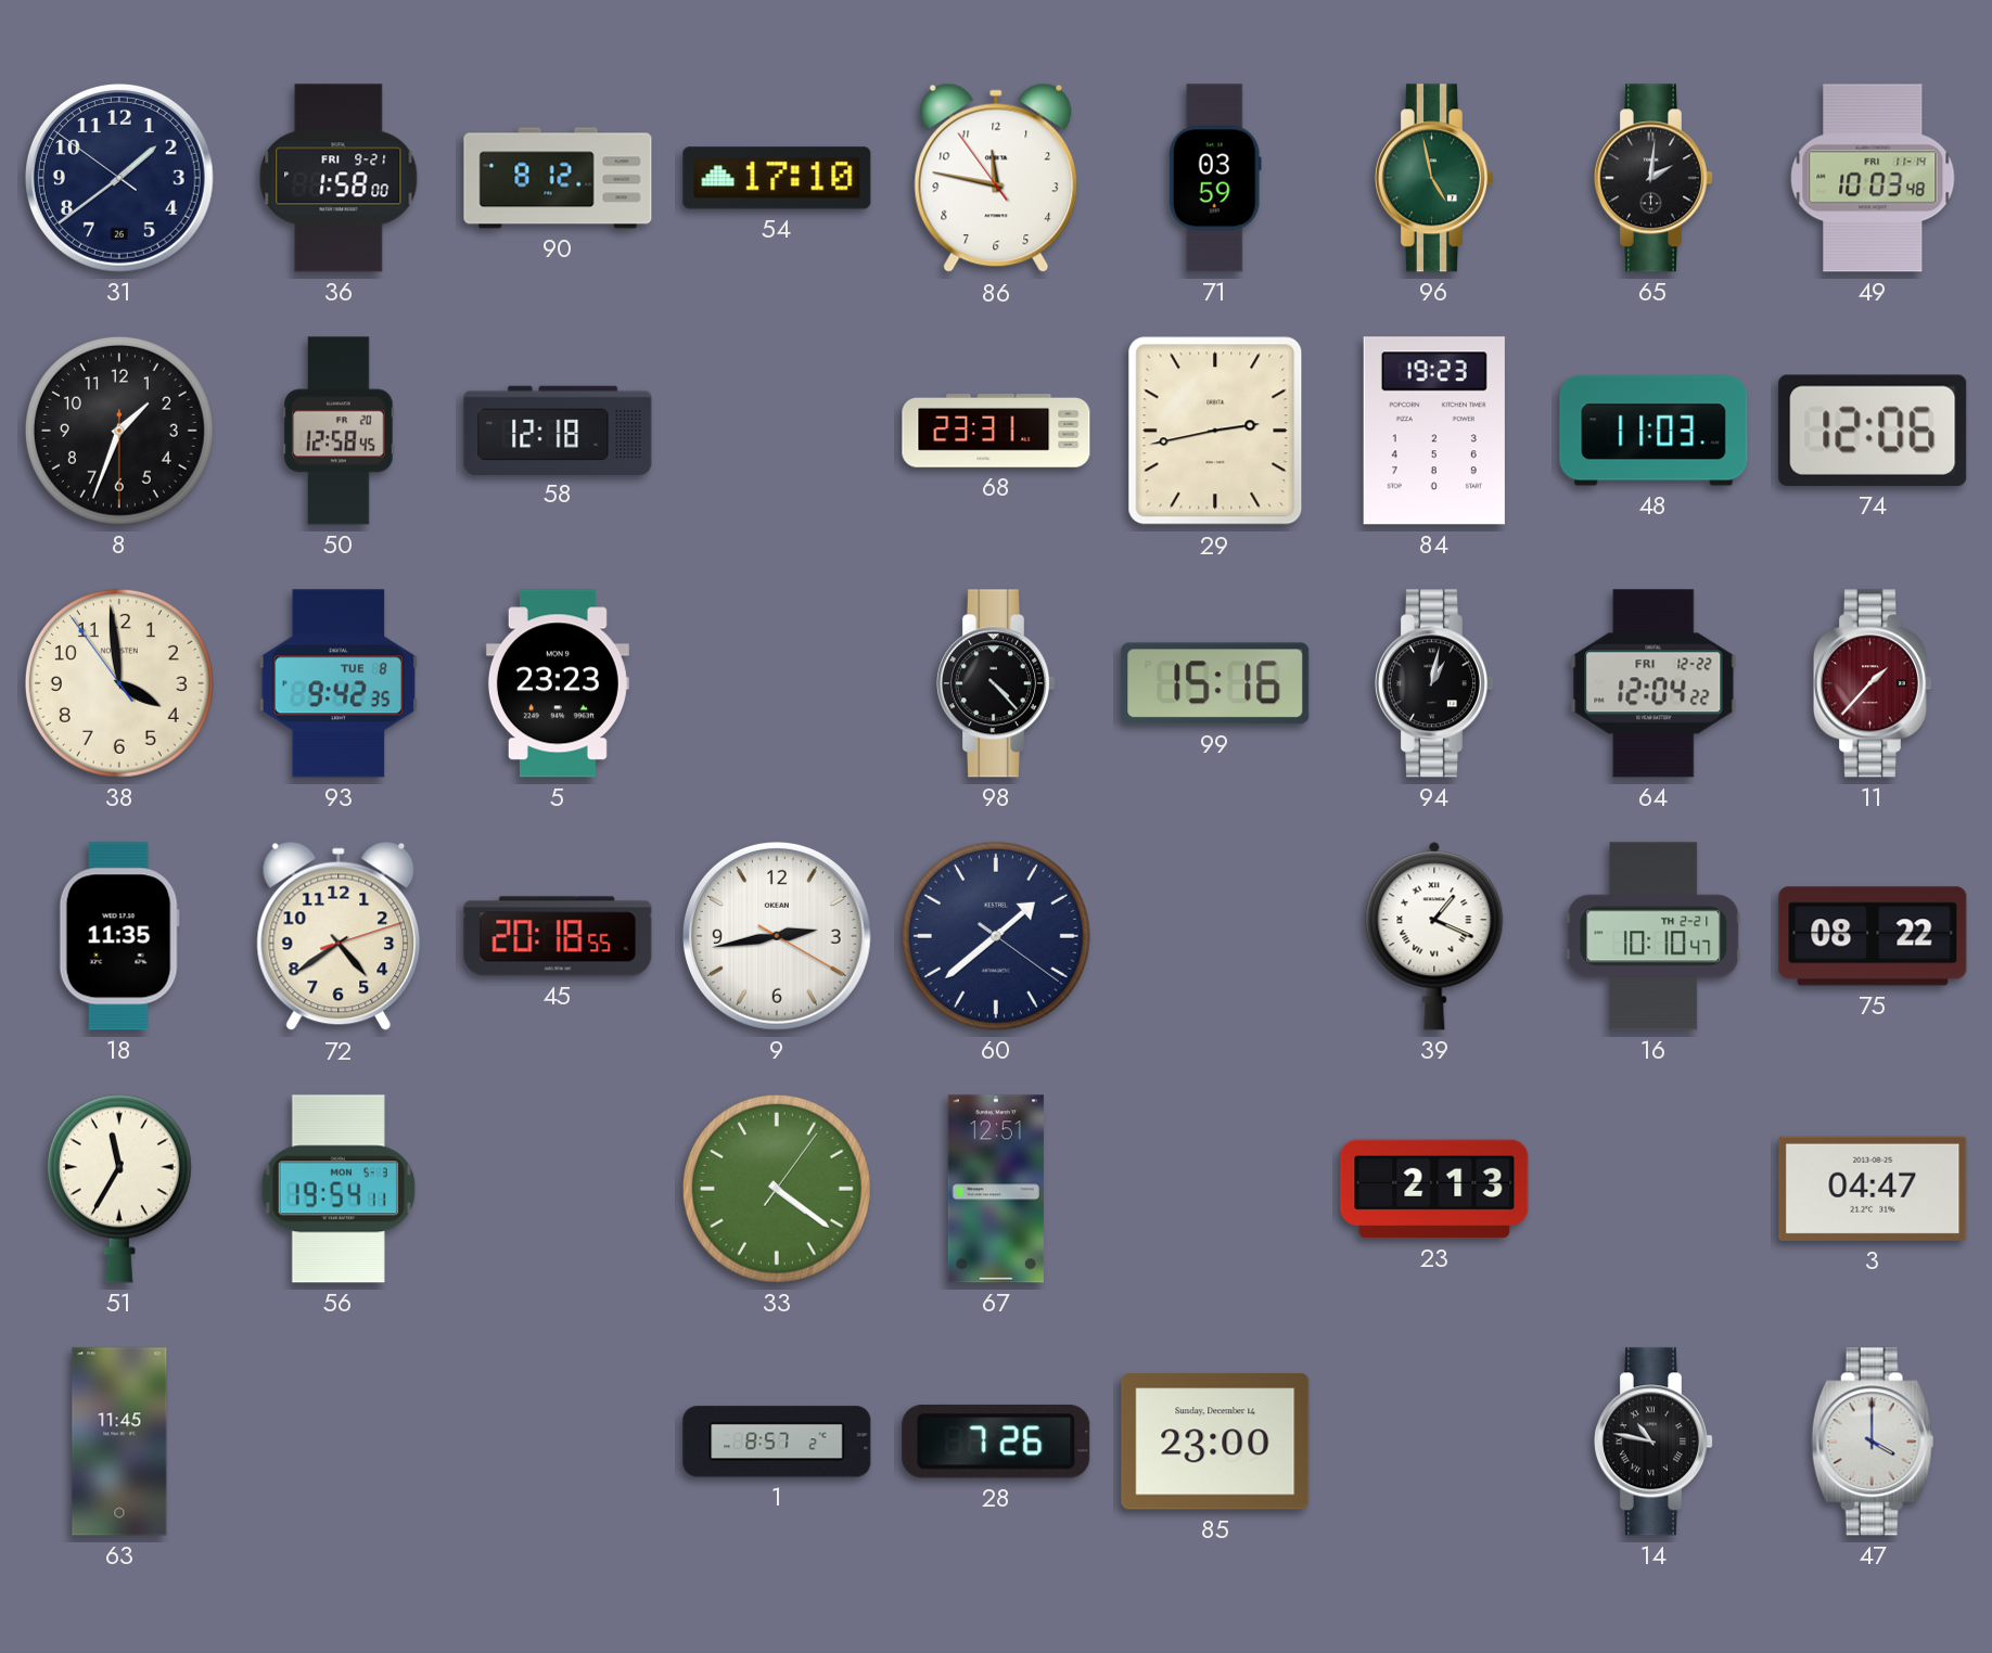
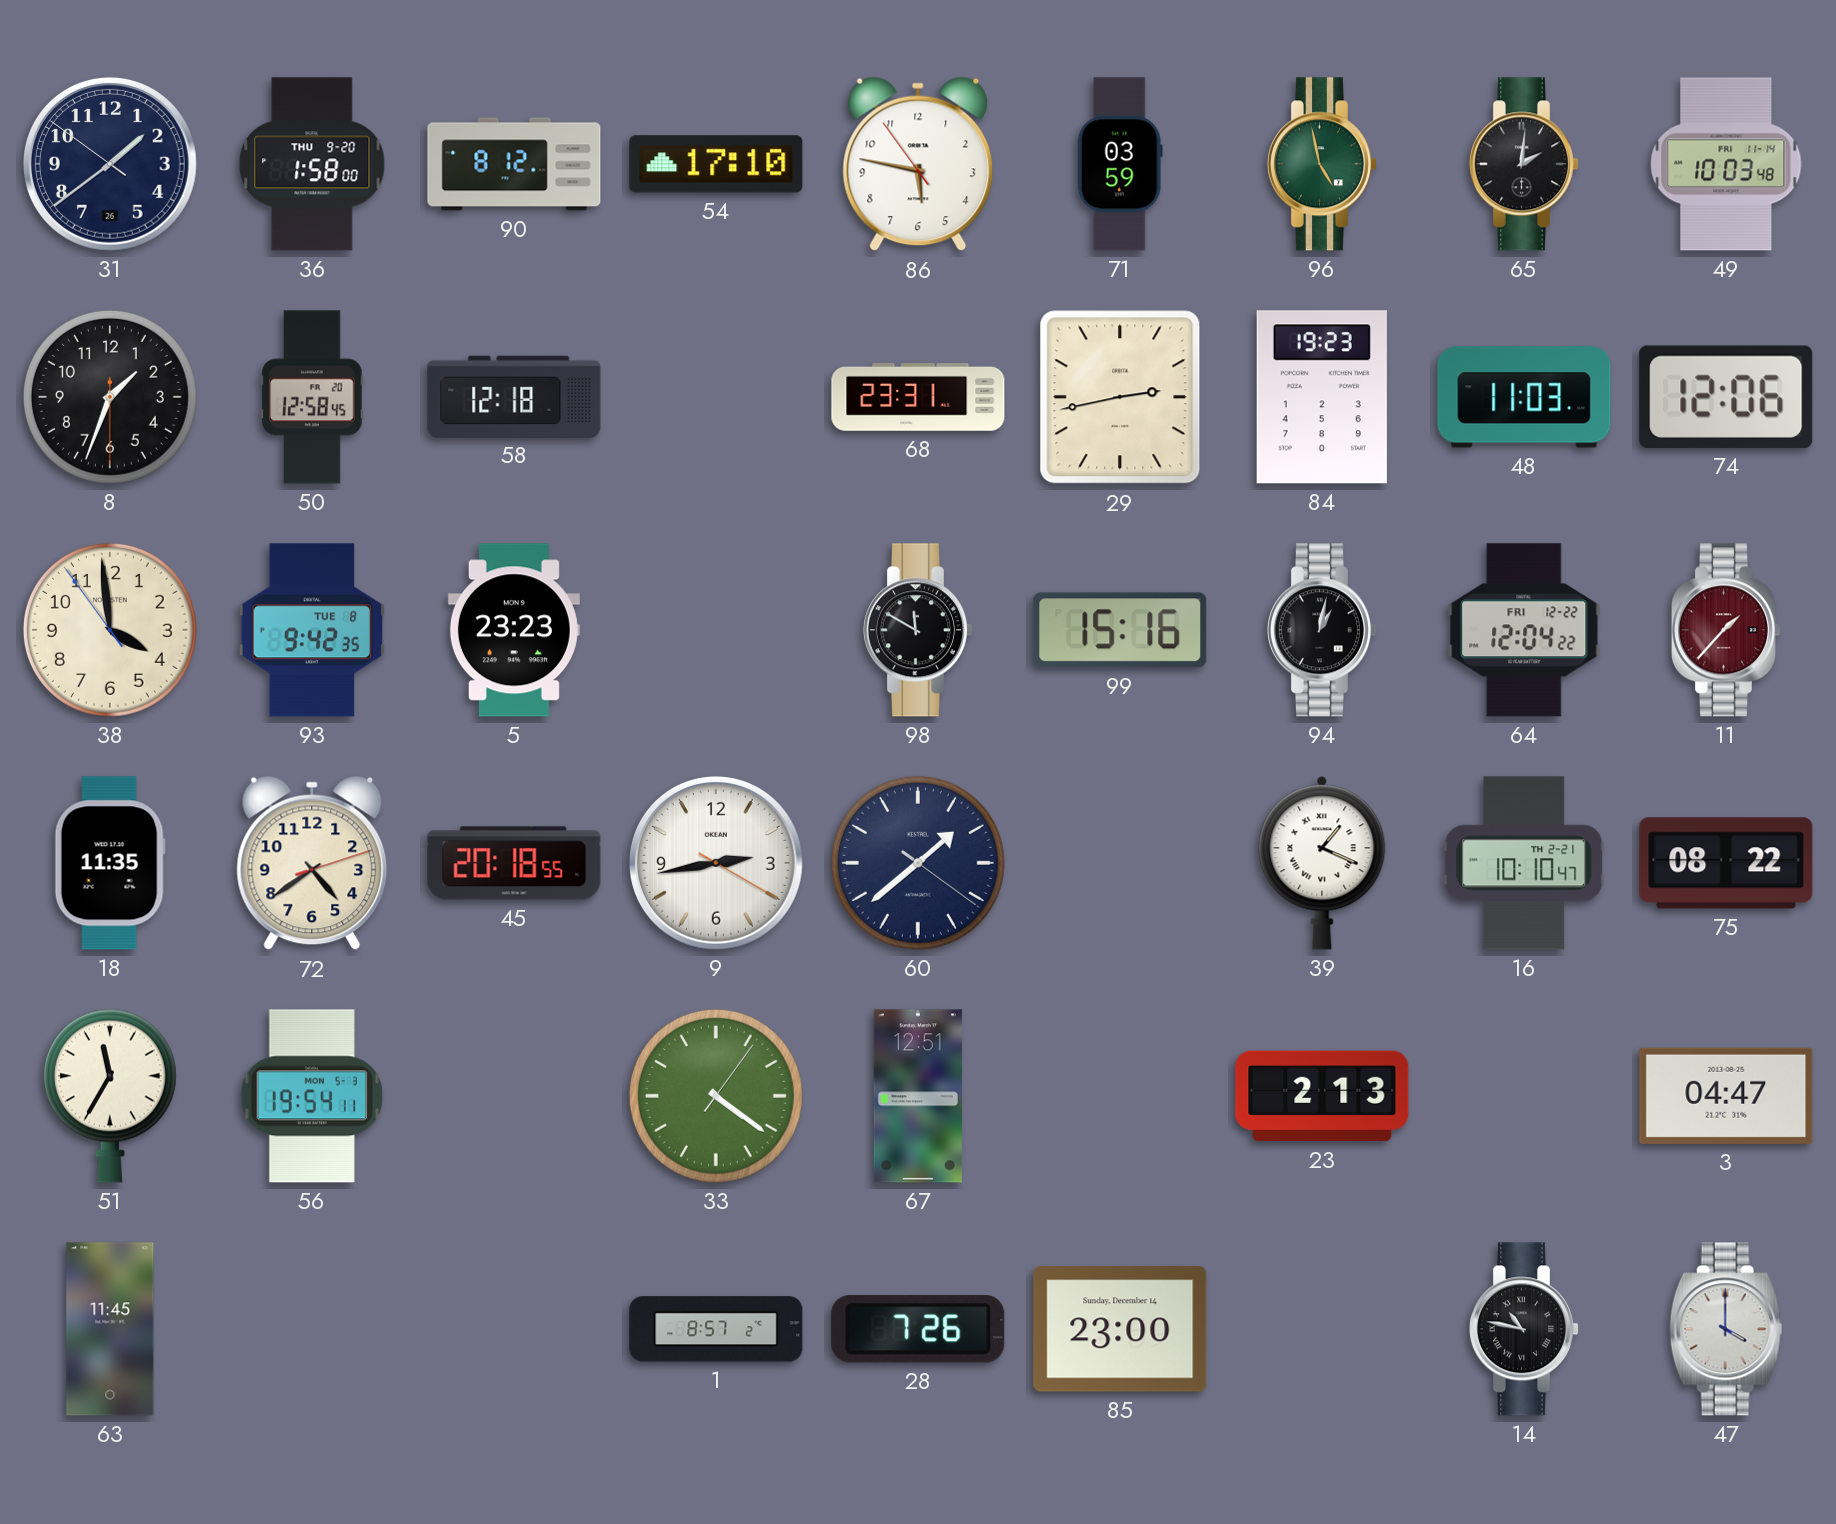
36 date: FRI 9-21 -> THU 9-20 (312, 164)
86: 11:46 -> 5:46 (918, 164)
98: 4:23 -> 11:50 (918, 630)
